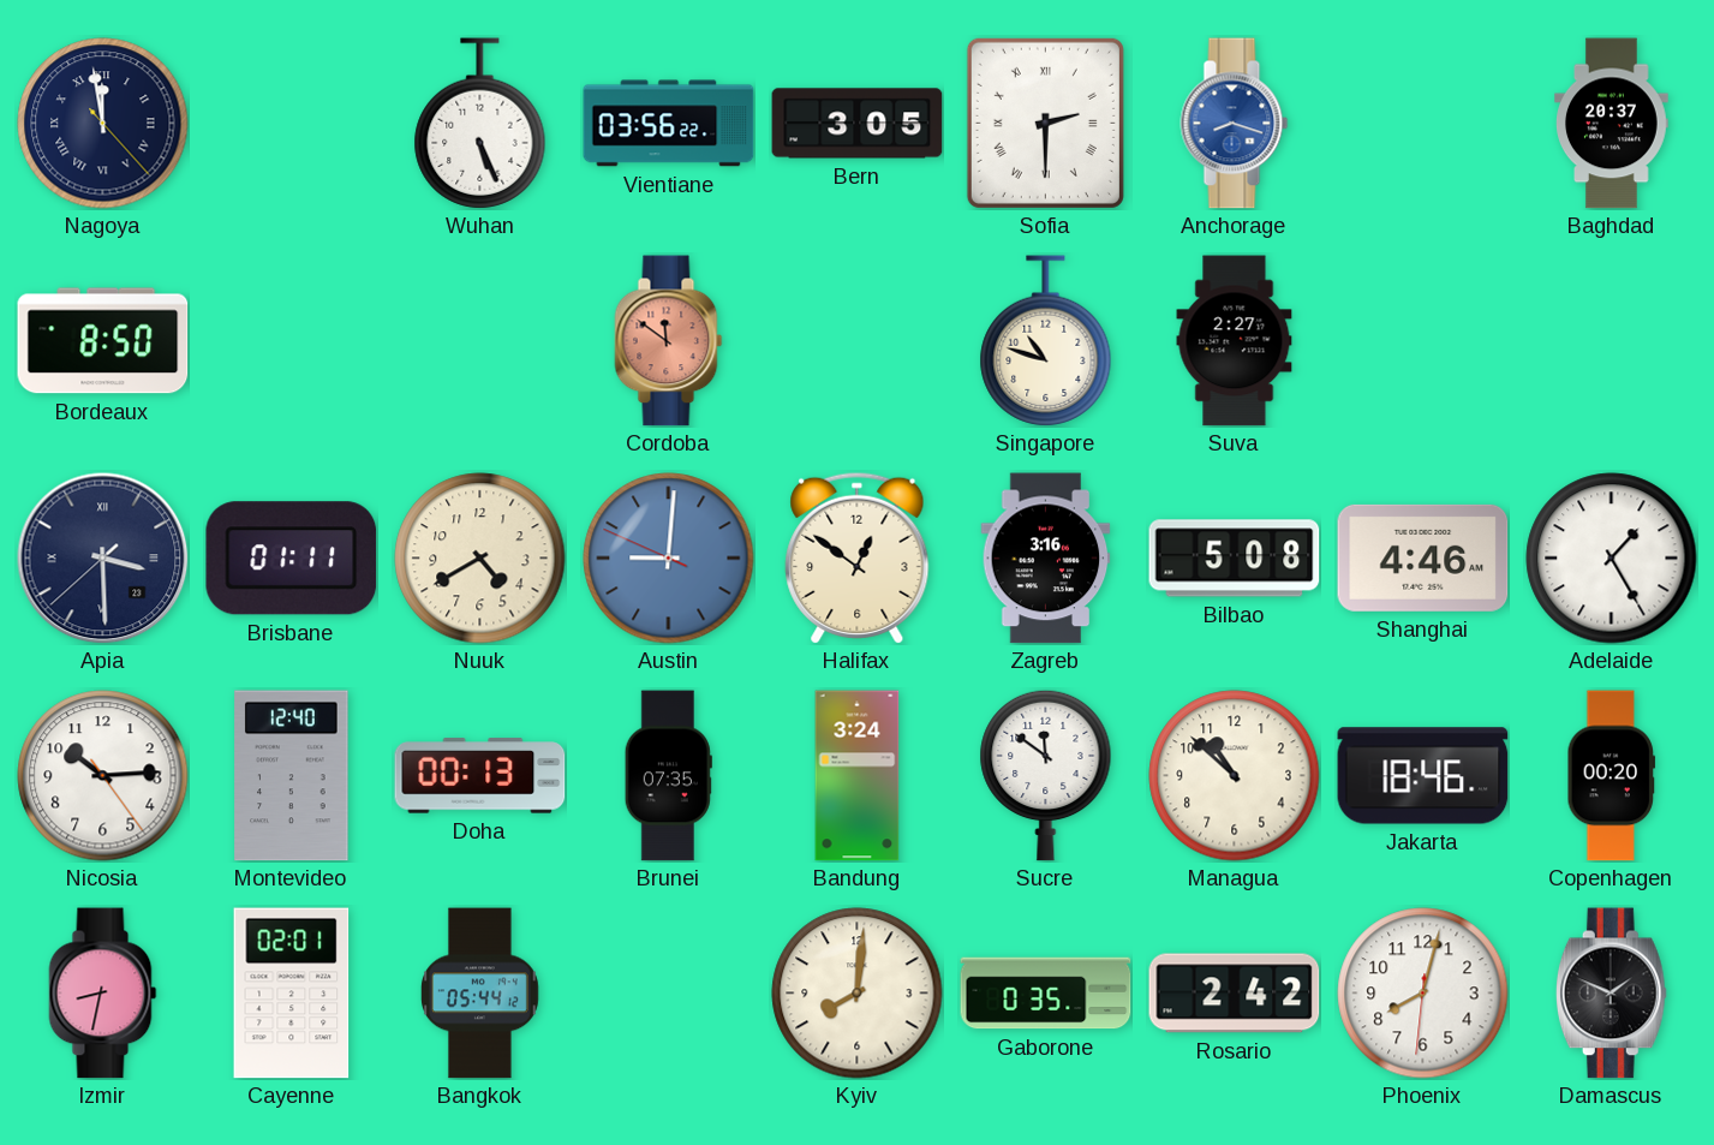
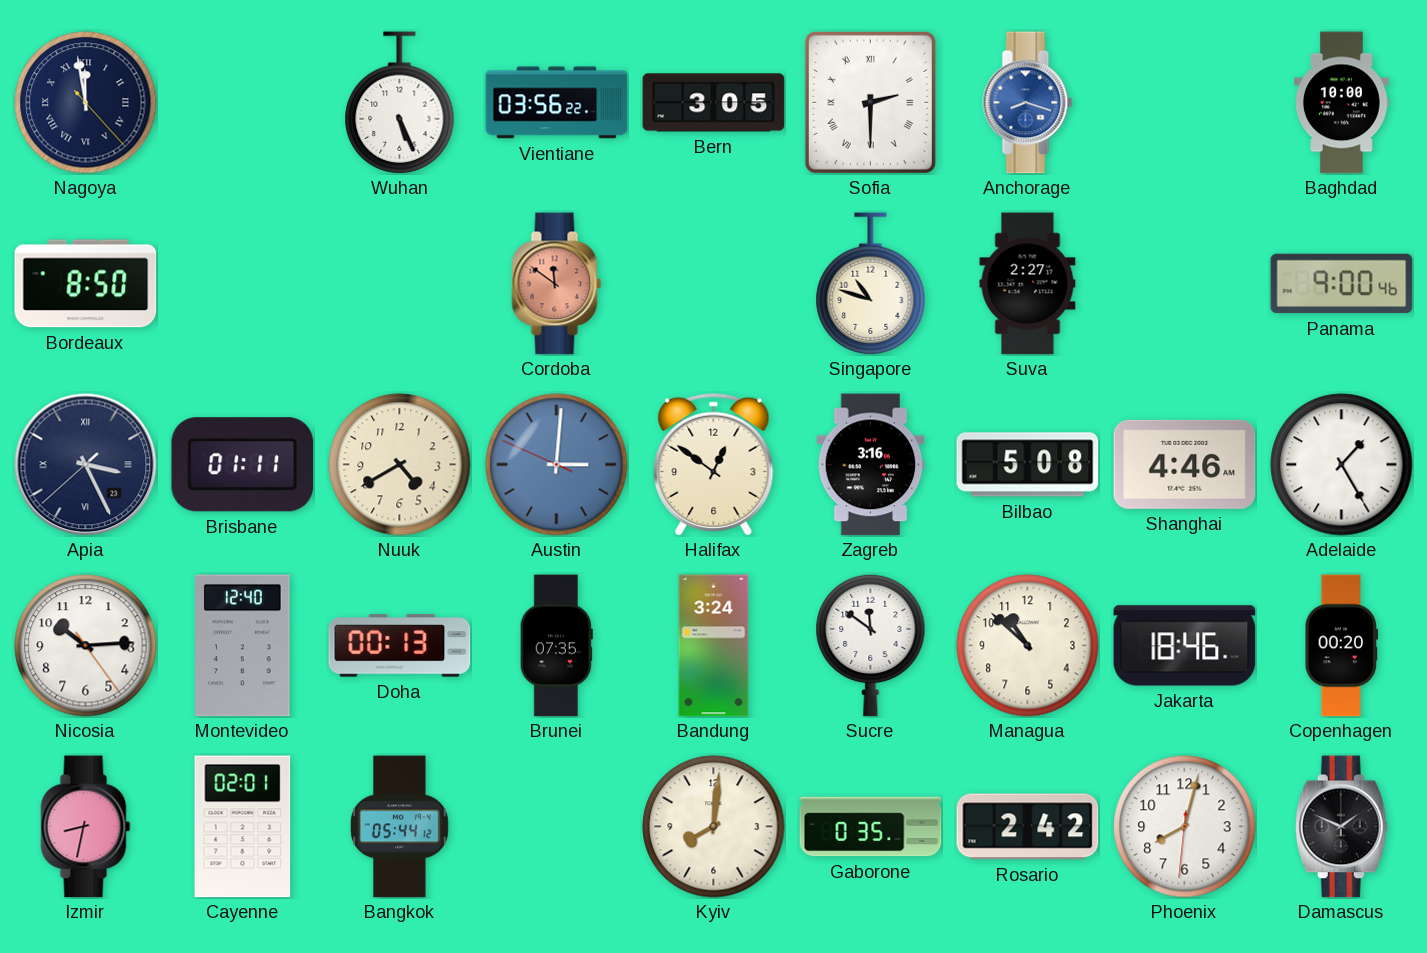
Baghdad: 20:37 -> 10:00 (1342, 103)
Panama: none -> 9:00 (1342, 284)
Apia: 3:29 -> 3:25 (86, 465)
Austin: 9:00 -> 3:00 (557, 465)
